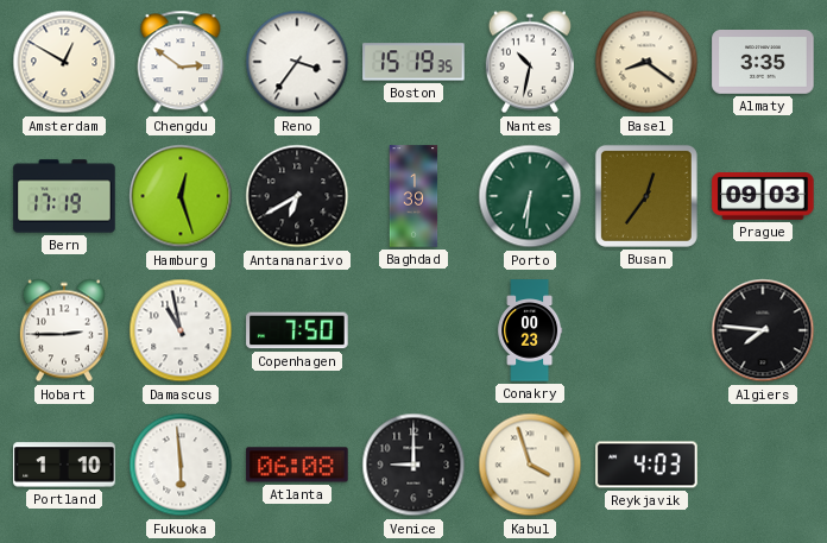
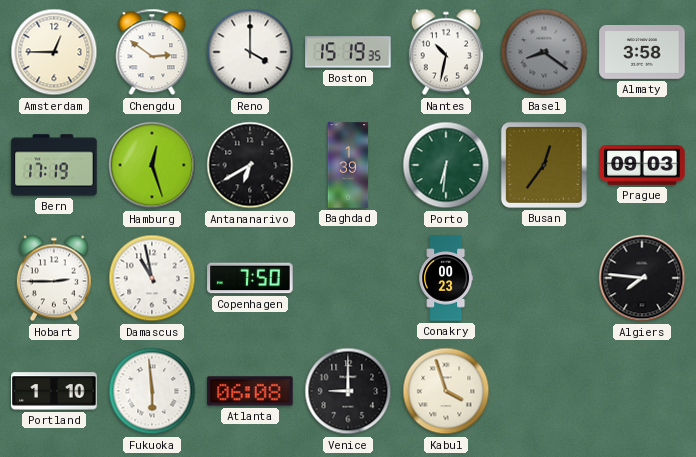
Amsterdam: 12:50 -> 12:45 (54, 52)
Reno: 3:36 -> 4:00 (250, 52)
Basel dial: cream -> grey (544, 52)
Almaty: 3:35 -> 3:58 (642, 52)
Reykjavik: 4:03 -> none (646, 465)
